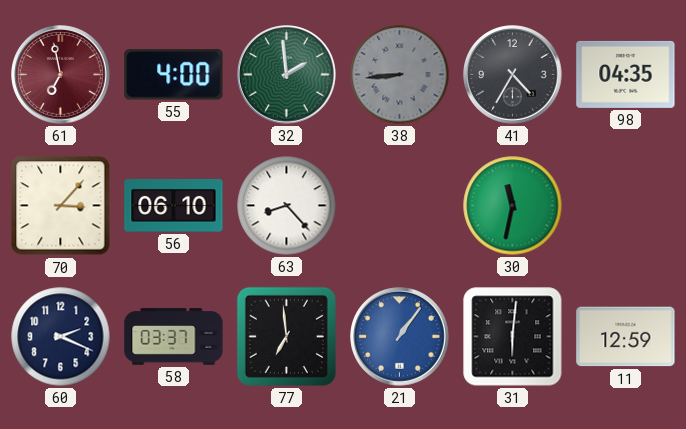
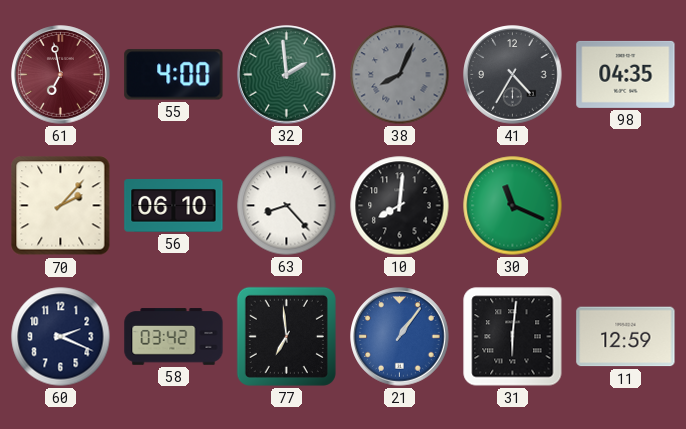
38: 8:44 -> 8:04 (400, 75)
70: 3:07 -> 2:07 (61, 206)
10: none -> 8:01 (400, 206)
30: 11:32 -> 11:19 (513, 206)
58: 03:37 -> 03:42 (174, 337)
